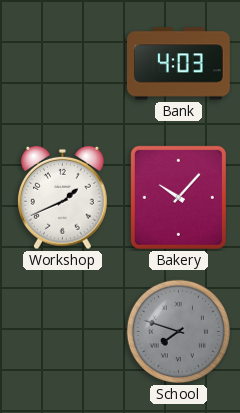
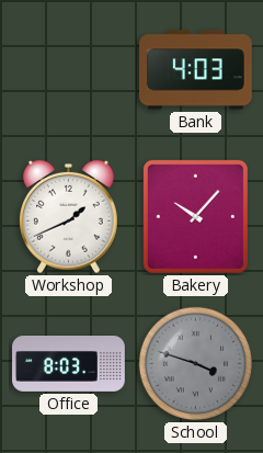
Office: none -> 8:03 (69, 364)
School: 7:48 -> 3:48 (195, 363)
